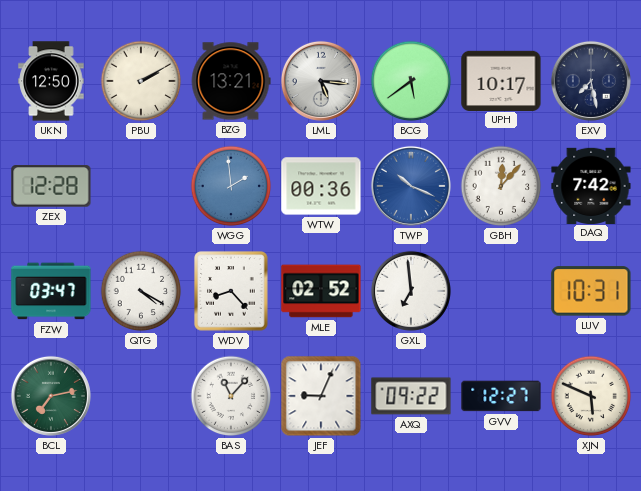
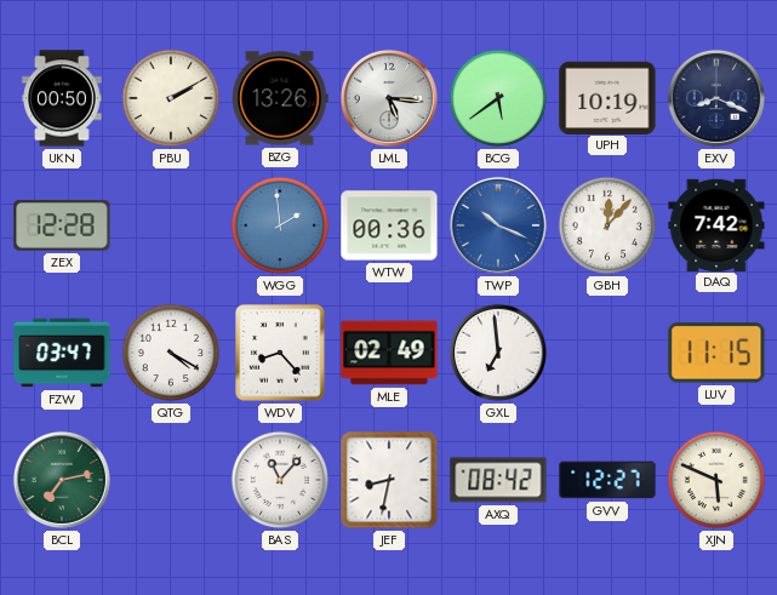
UKN: 12:50 -> 00:50 (62, 98)
BZG: 13:21 -> 13:26 (280, 98)
UPH: 10:17 -> 10:19 (607, 97)
EXV: 7:28 -> 8:19 (716, 98)
MLE: 02:52 -> 02:49 (389, 353)
LUV: 10:31 -> 11:15 (716, 353)
JEF: 9:04 -> 8:32 (389, 480)
AXQ: 09:22 -> 08:42 (498, 480)
